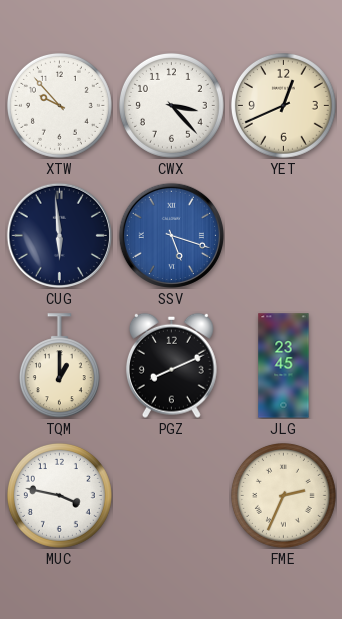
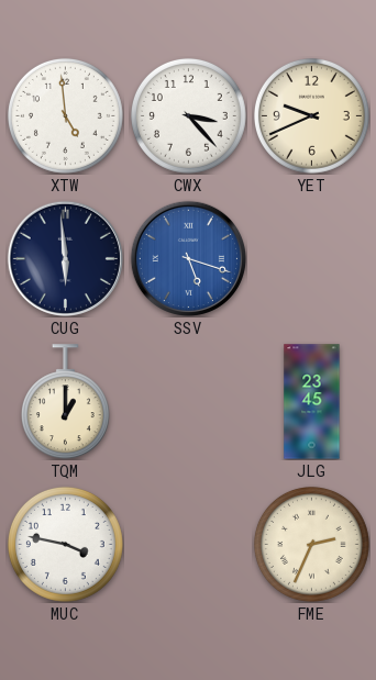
XTW: 9:53 -> 4:59 (65, 115)
YET: 12:41 -> 9:41 (311, 115)
PGZ: 8:11 -> none (171, 365)
